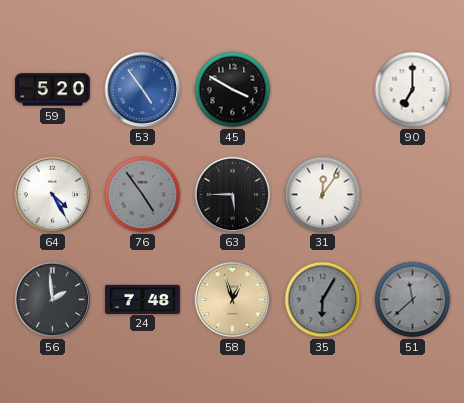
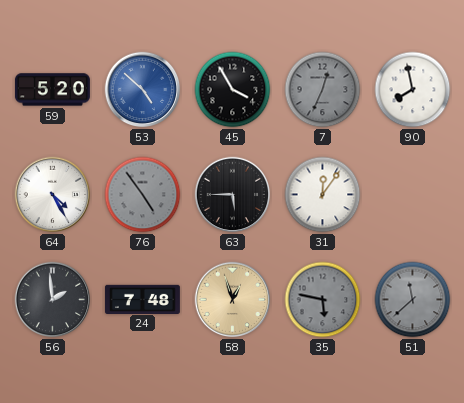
53: 4:54 -> 4:52 (143, 90)
45: 3:50 -> 3:55 (233, 90)
7: none -> 12:34 (323, 90)
90: 7:00 -> 7:58 (413, 90)
35: 6:05 -> 5:47 (323, 300)
